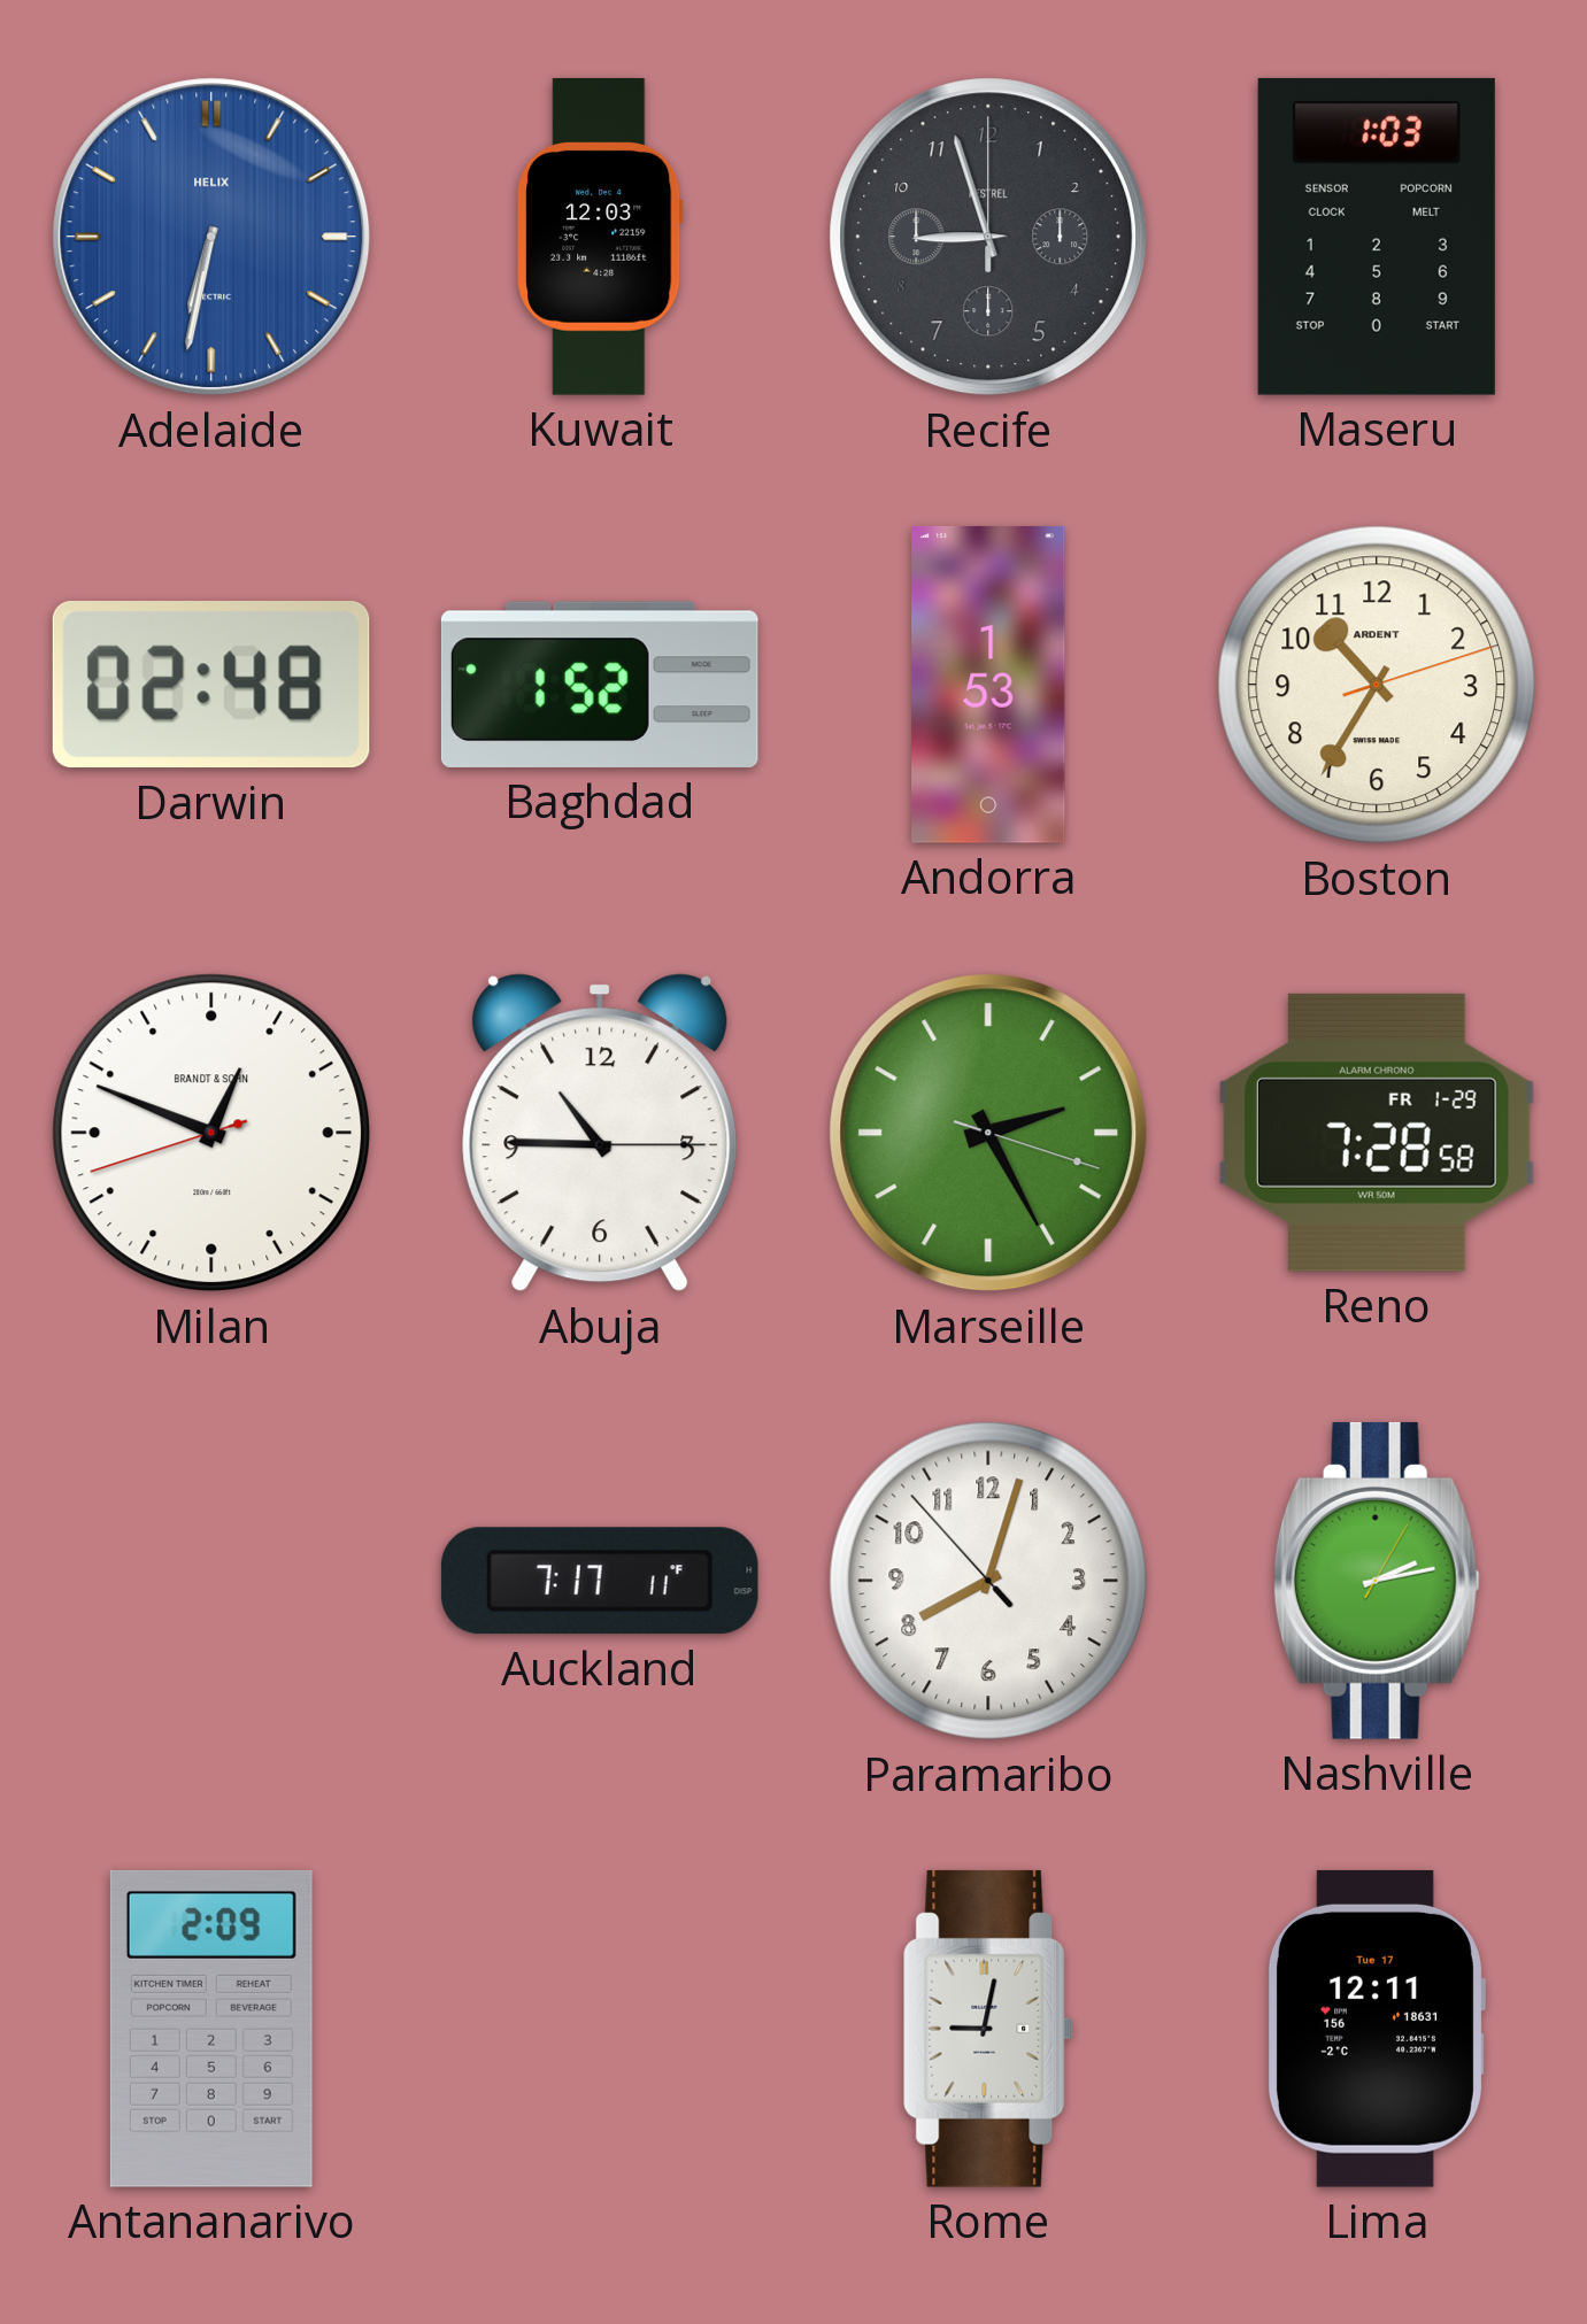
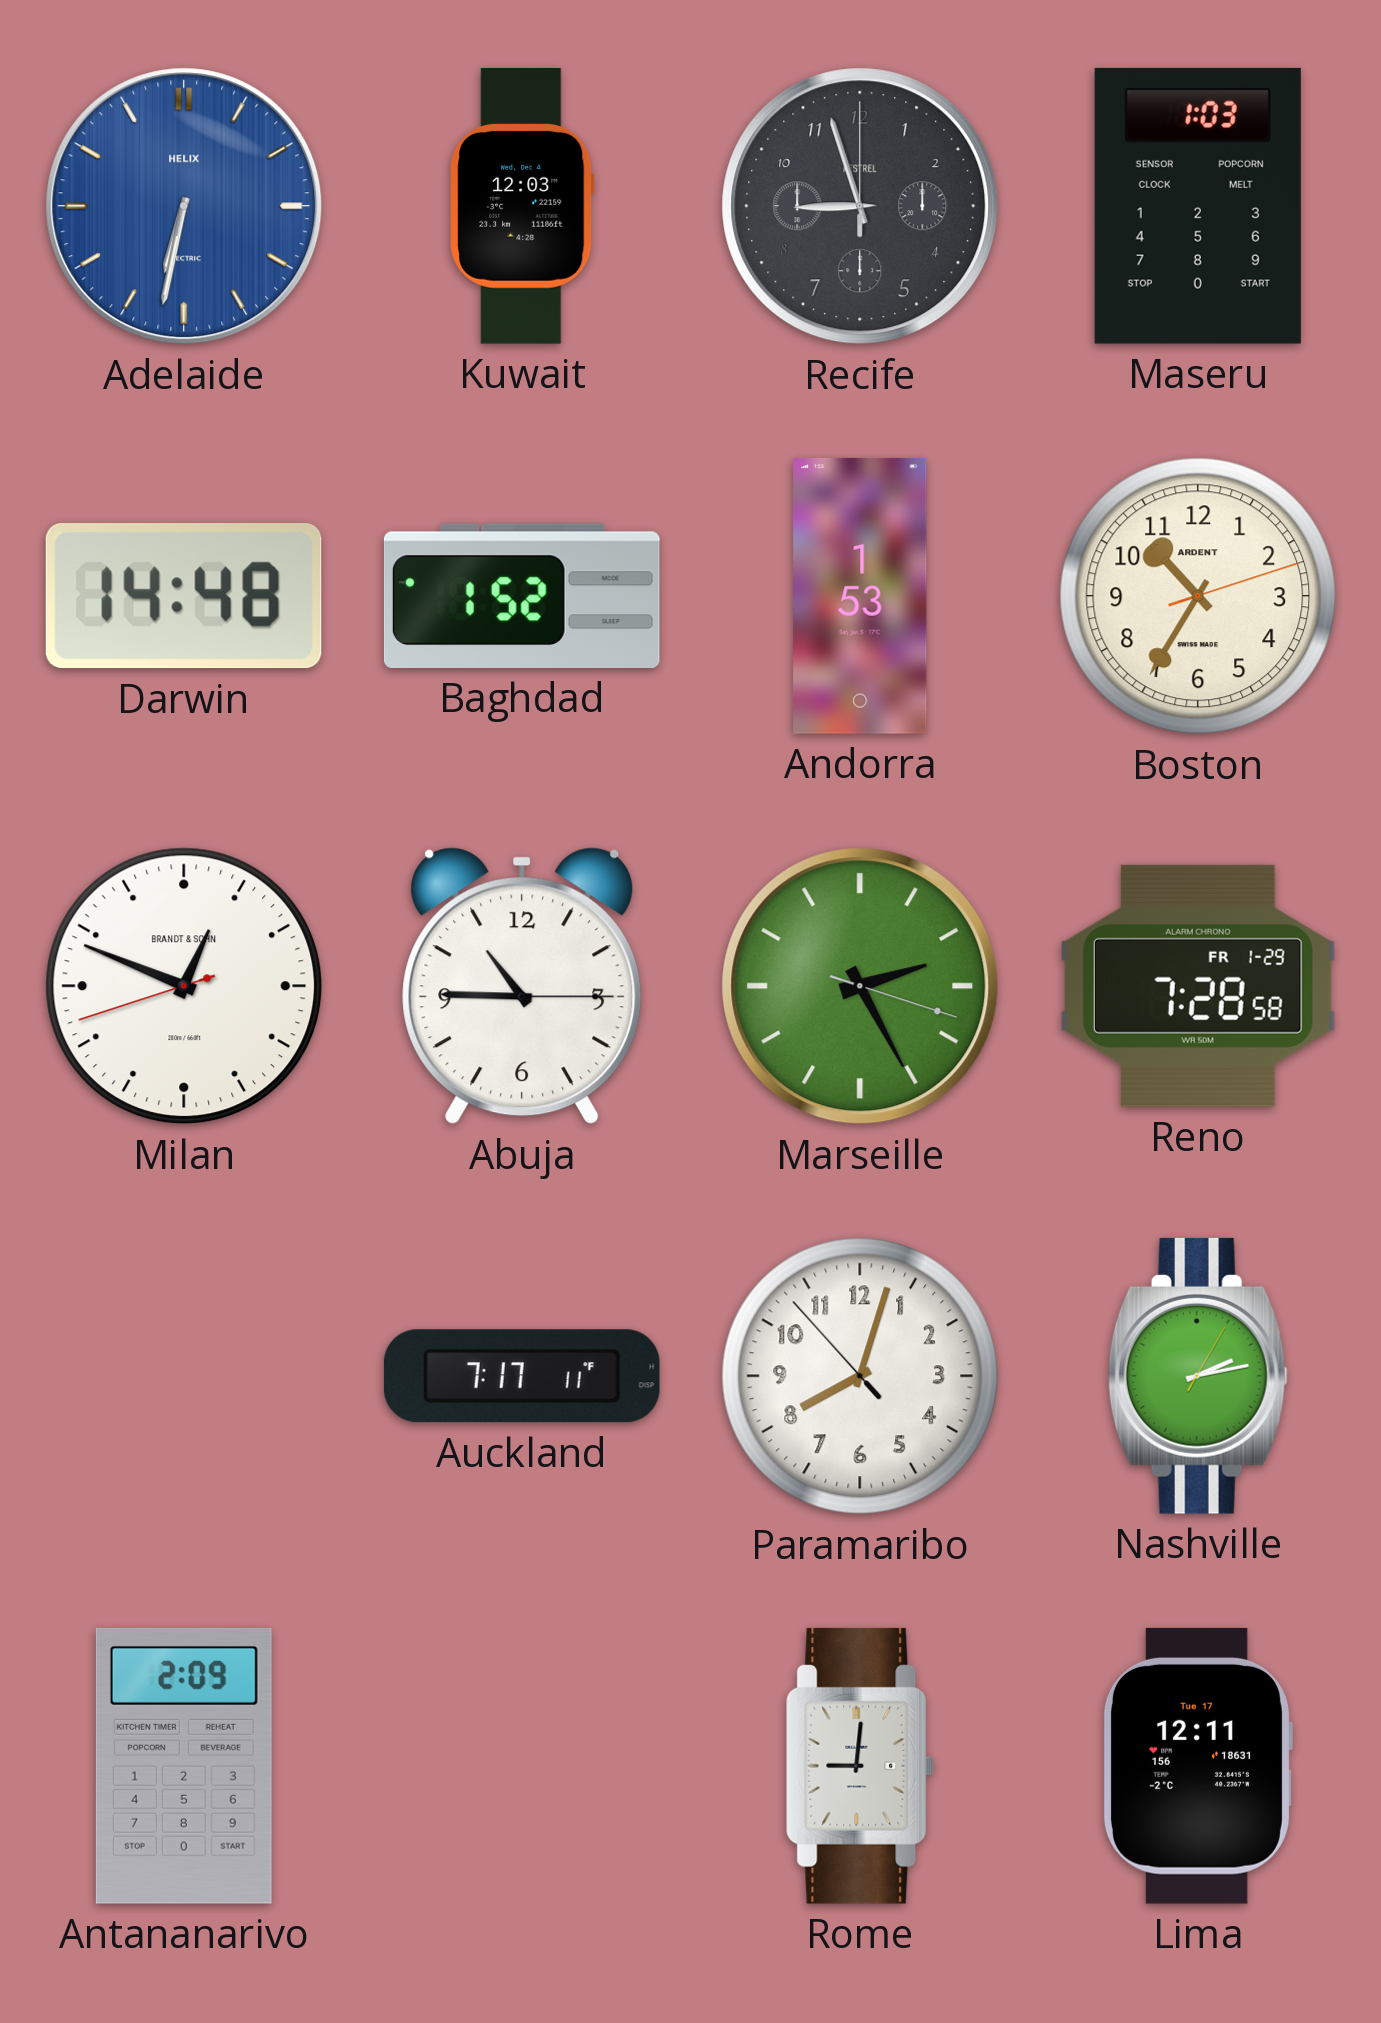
Darwin: 02:48 -> 14:48 (184, 597)
Rome: 9:02 -> 9:01 (860, 1766)
